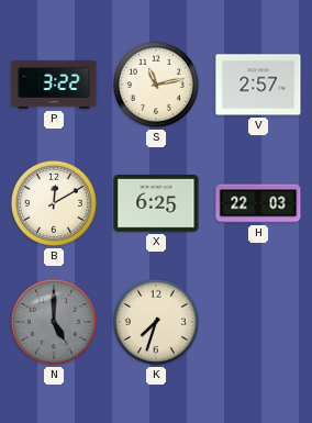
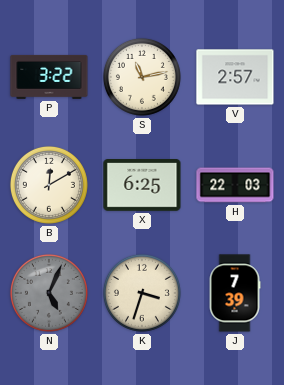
N: 5:00 -> 5:04 (49, 293)
K: 7:33 -> 3:33 (142, 293)
J: none -> 7:39 (235, 293)
